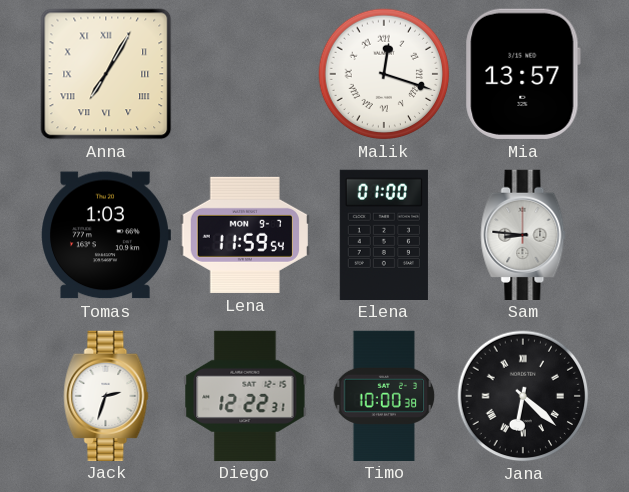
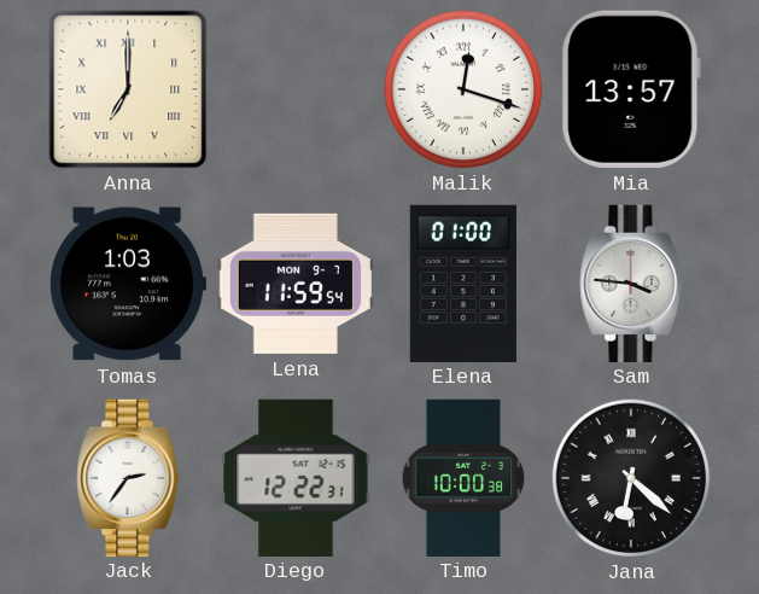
Anna: 7:05 -> 7:00 (128, 89)
Sam: 8:46 -> 3:46 (631, 283)
Jack: 2:33 -> 2:36 (128, 477)
